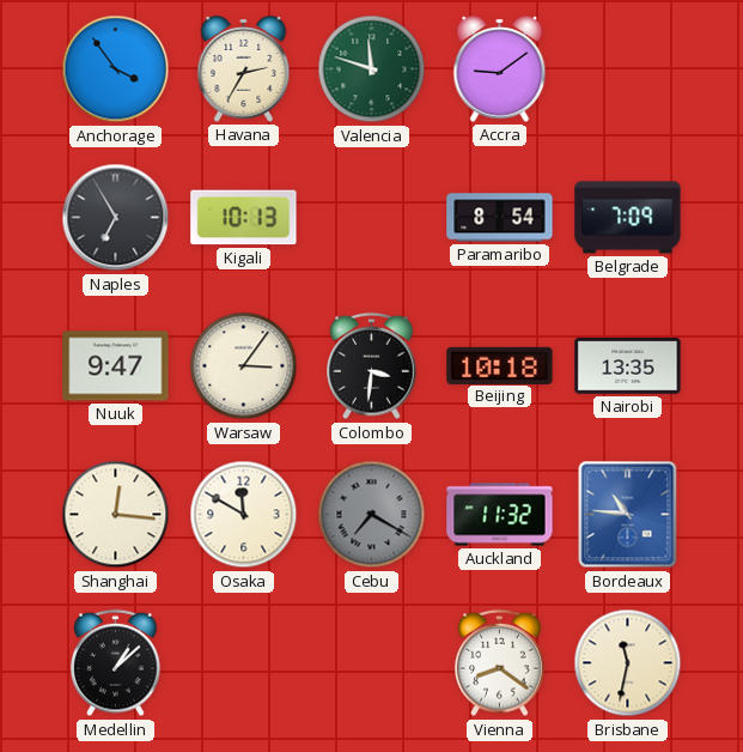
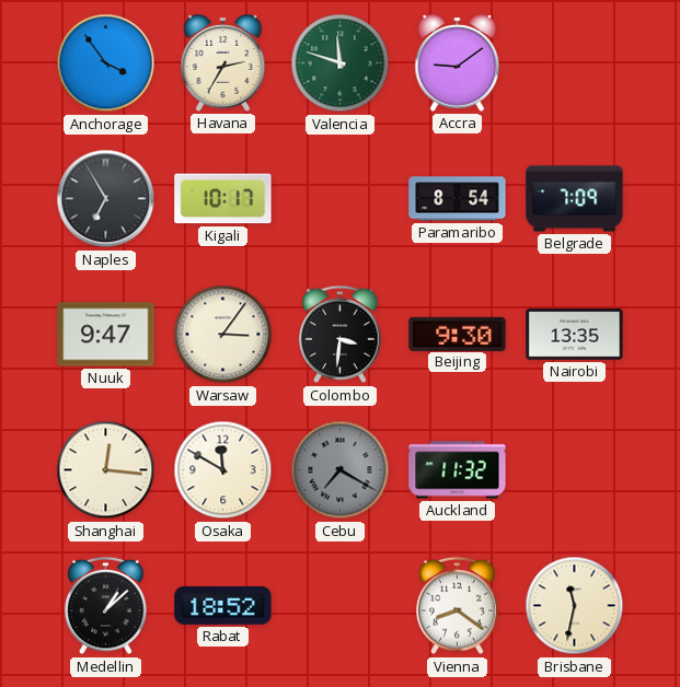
Kigali: 10:13 -> 10:17 (223, 199)
Beijing: 10:18 -> 9:30 (458, 334)
Bordeaux: 10:46 -> none (628, 515)
Rabat: none -> 18:52 (223, 606)
